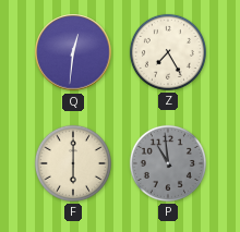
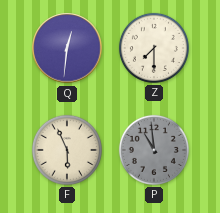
Z: 7:25 -> 7:30 (154, 48)
F: 6:00 -> 5:56 (67, 150)
